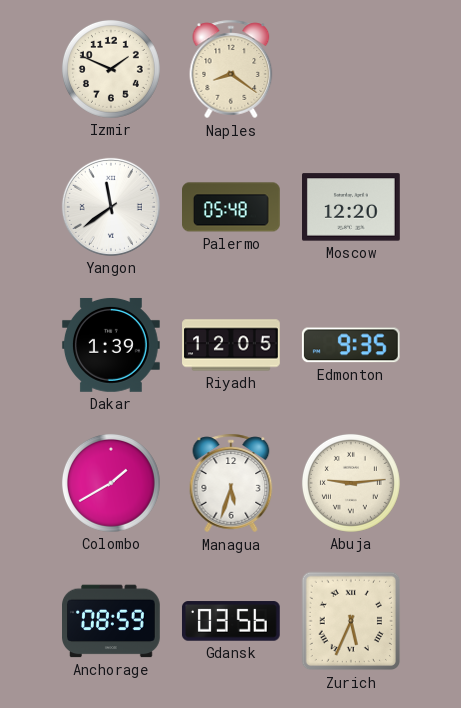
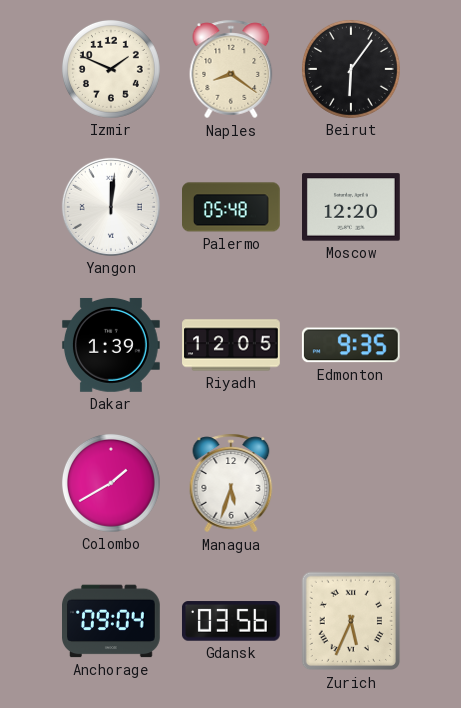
Beirut: none -> 6:06 (351, 69)
Yangon: 11:39 -> 12:01 (111, 207)
Abuja: 9:14 -> none (351, 483)
Anchorage: 08:59 -> 09:04 (112, 621)
